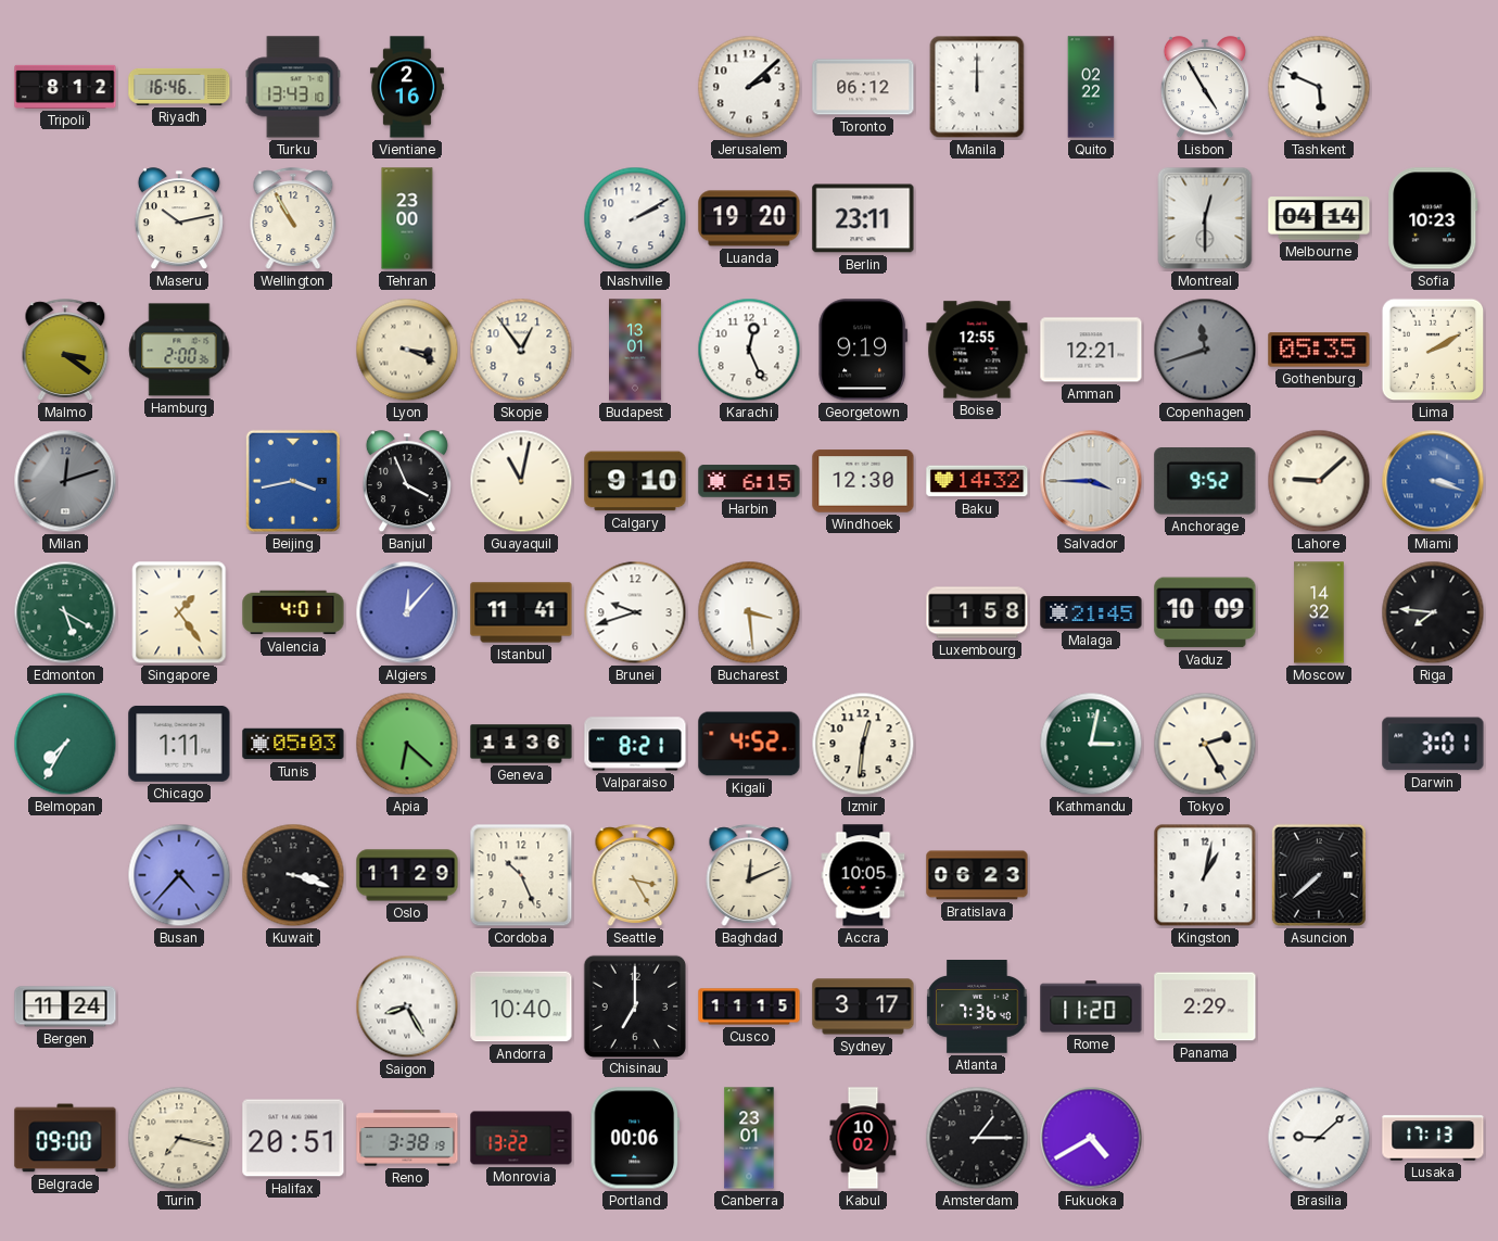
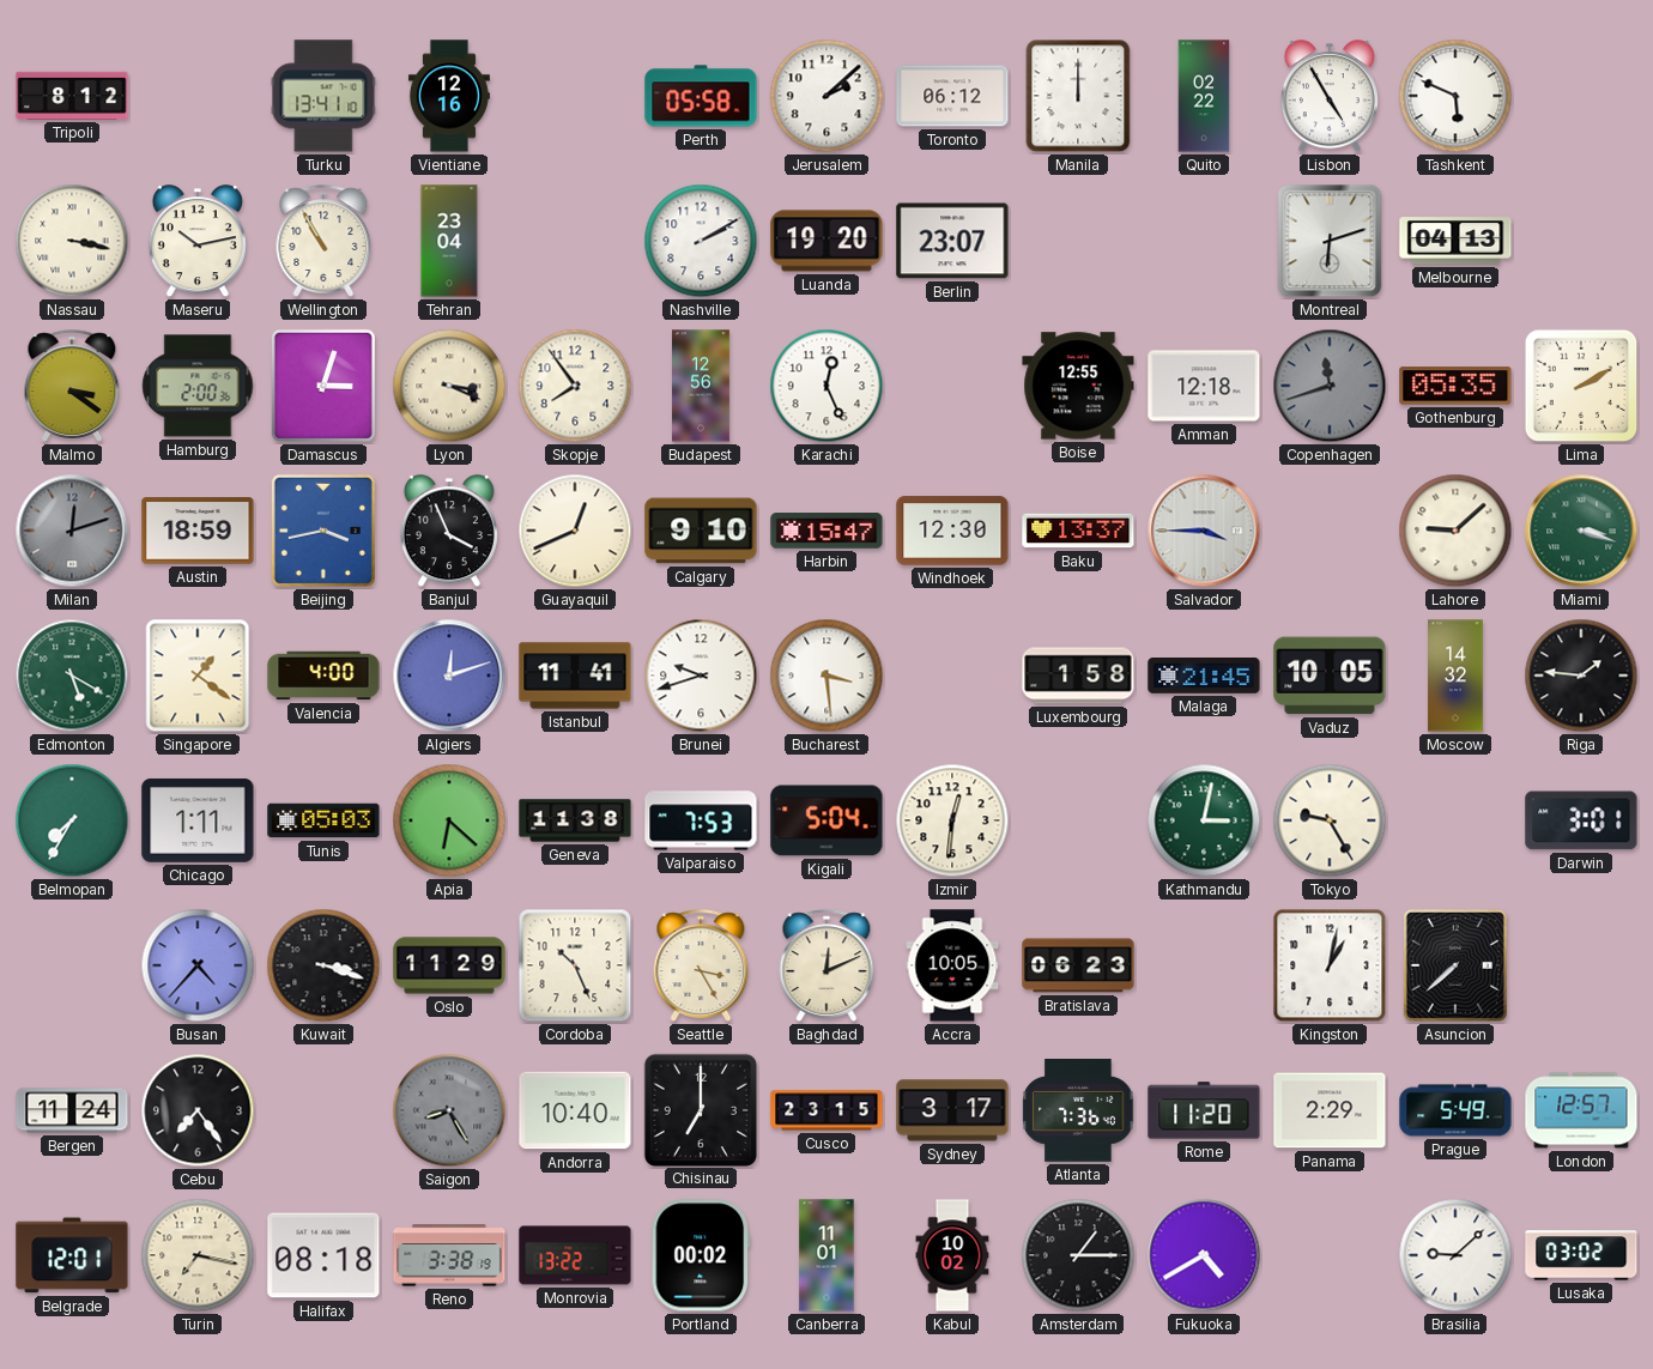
Riyadh: 16:46 -> none (179, 87)
Turku: 13:43 -> 13:41 (323, 96)
Vientiane: 2:16 -> 12:16 (449, 96)
Perth: none -> 05:58 (701, 96)
Nassau: none -> 3:17 (72, 241)
Tehran: 23:00 -> 23:04 (449, 241)
Berlin: 23:11 -> 23:07 (952, 241)
Montreal: 12:30 -> 6:12 (1330, 241)
Melbourne: 04:14 -> 04:13 (1455, 241)
Sofia: 10:23 -> none (1433, 218)
Damascus: none -> 3:03 (323, 386)
Skopje: 12:54 -> 7:54 (575, 386)
Budapest: 13:01 -> 12:56 (702, 386)
Georgetown: 9:19 -> none (863, 350)
Amman: 12:21 -> 12:18 (1204, 386)
Austin: none -> 18:59 (198, 531)
Guayaquil: 11:02 -> 12:41 (575, 531)
Harbin: 6:15 -> 15:47 (826, 531)
Baku: 14:32 -> 13:37 (1078, 531)
Anchorage: 9:52 -> none (1205, 481)
Miami dial: blue -> green (1581, 531)
Singapore: 1:24 -> 1:21 (198, 676)
Valencia: 4:01 -> 4:00 (323, 676)
Algiers: 12:07 -> 12:12 (449, 676)
Vaduz: 10:09 -> 10:05 (1330, 676)
Riga: 7:46 -> 1:46 (1581, 676)
Geneva: 11:36 -> 11:38 (575, 820)
Valparaiso: 8:21 -> 7:53 (701, 820)
Kigali: 4:52 -> 5:04 (826, 820)
Tokyo: 2:25 -> 9:25 (1330, 820)
Cebu: none -> 7:24 (198, 1110)
Saigon dial: white -> grey (449, 1110)
Cusco: 11:15 -> 23:15 (826, 1110)
Prague: none -> 5:49 (1455, 1110)
London: none -> 12:57 (1581, 1110)
Belgrade: 09:00 -> 12:01 (72, 1255)
Halifax: 20:51 -> 08:18 (323, 1255)
Portland: 00:06 -> 00:02 (701, 1255)
Canberra: 23:01 -> 11:01 (826, 1255)
Lusaka: 17:13 -> 03:02 (1581, 1255)
